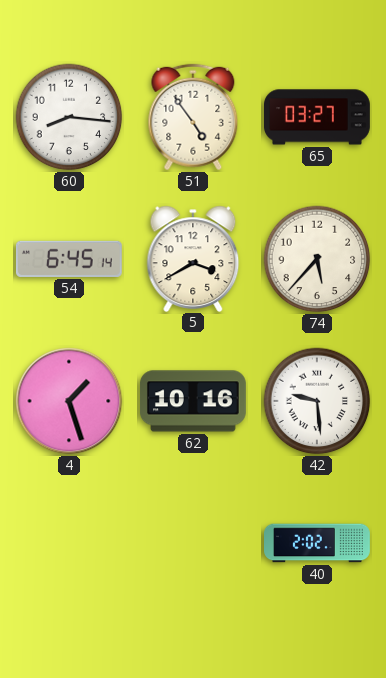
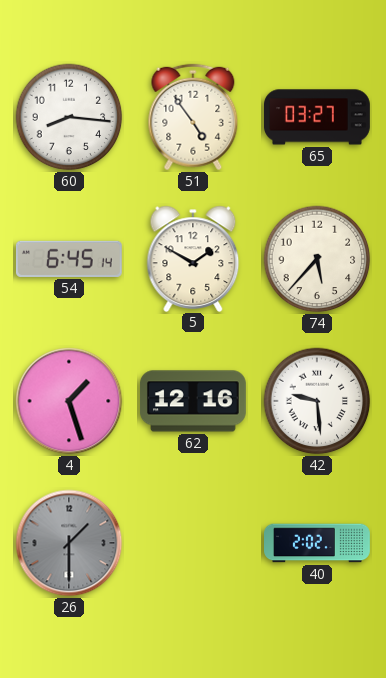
5: 3:40 -> 1:50 (193, 258)
62: 10:16 -> 12:16 (193, 401)
26: none -> 1:30 (69, 543)
